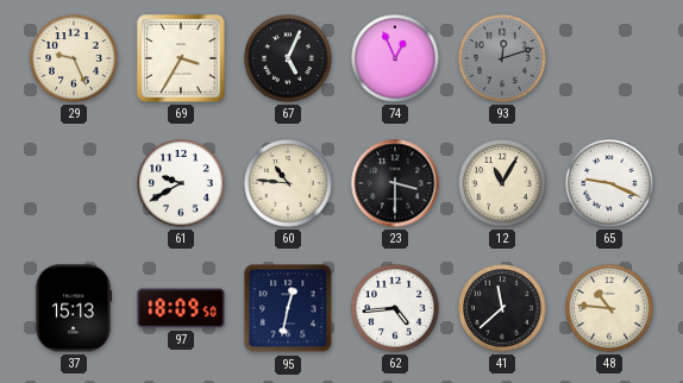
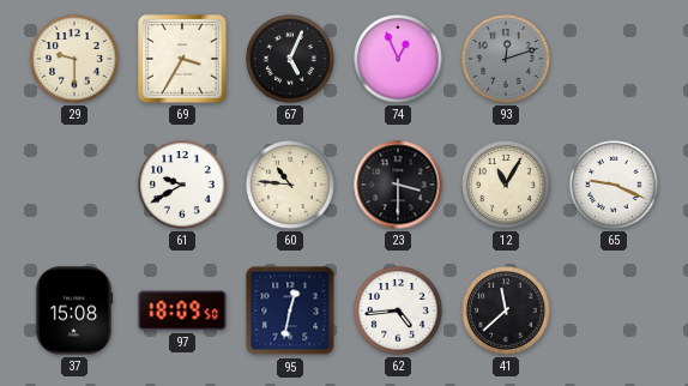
29: 9:26 -> 9:30 (74, 59)
37: 15:13 -> 15:08 (74, 310)
48: 10:46 -> none (609, 308)
